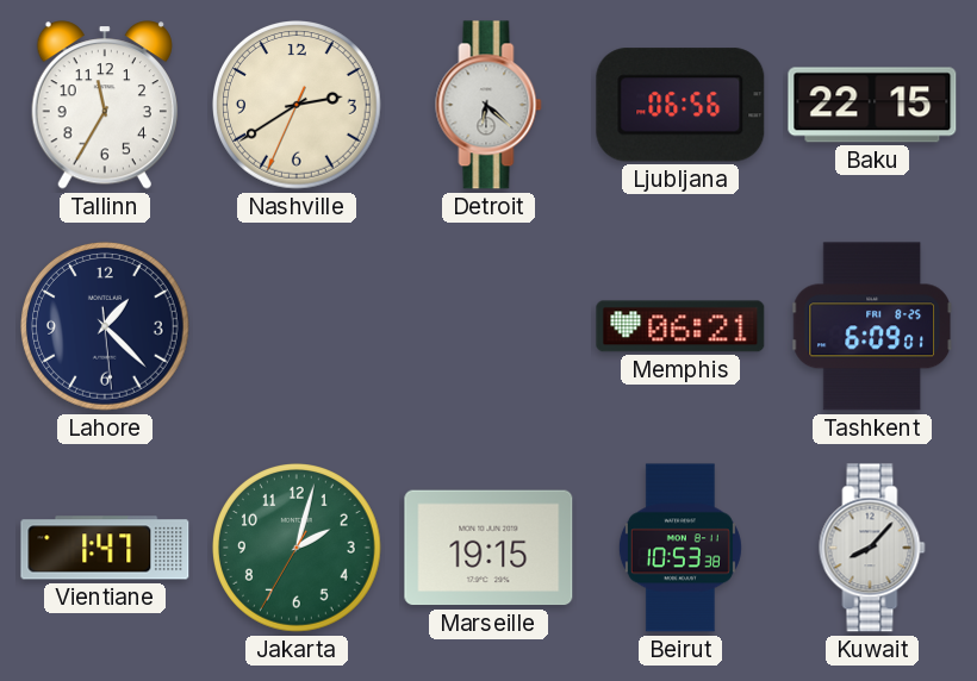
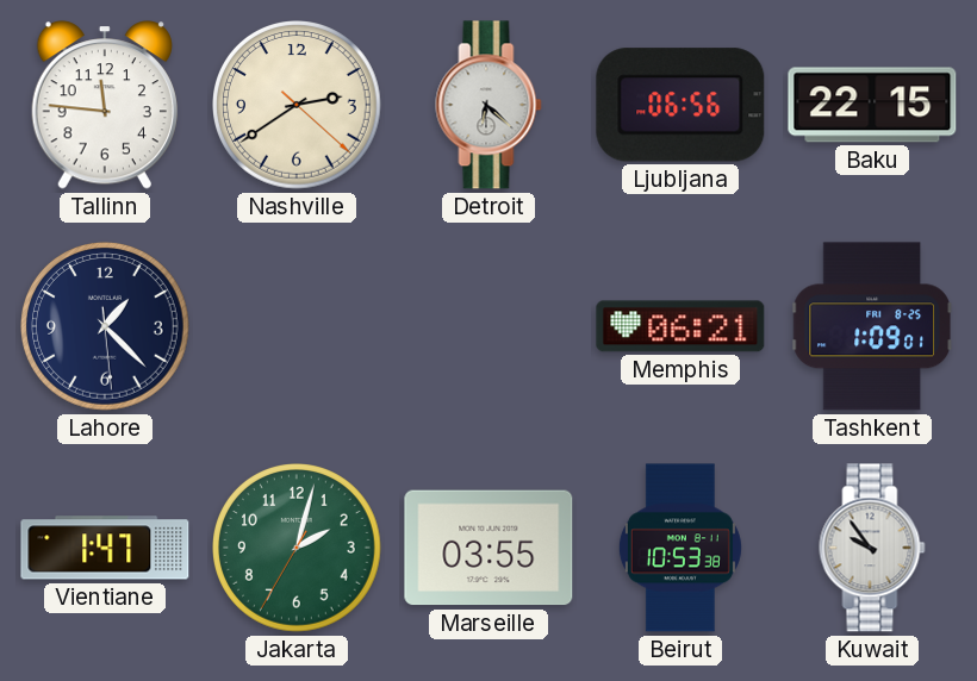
Tallinn: 11:35 -> 11:46 (105, 105)
Nashville: 2:39:34 -> 2:39:22 (297, 105)
Tashkent: 6:09 -> 1:09 (871, 326)
Marseille: 19:15 -> 03:55 (488, 548)
Kuwait: 8:07 -> 9:54 (872, 548)
